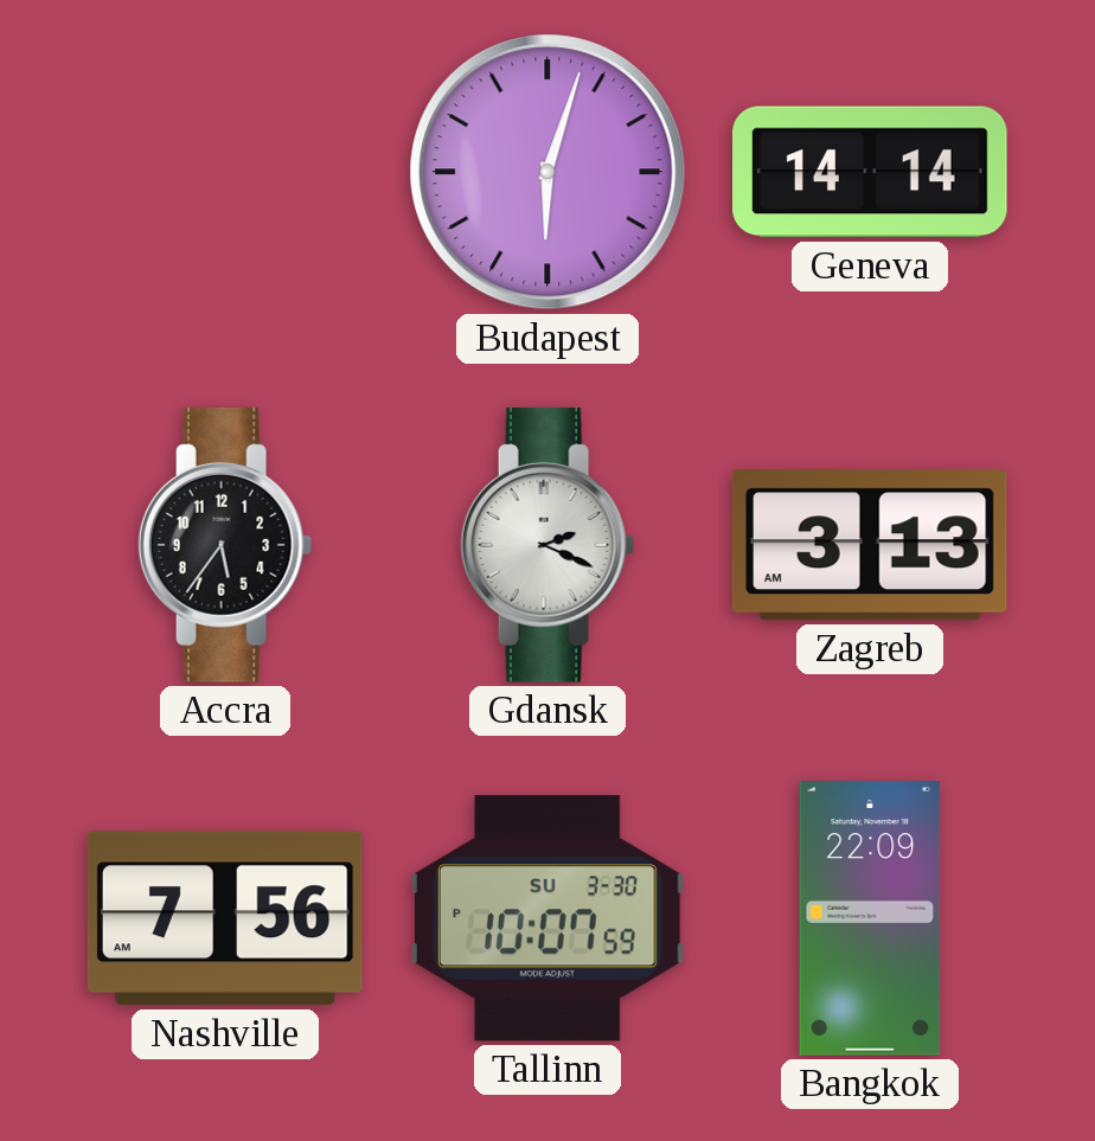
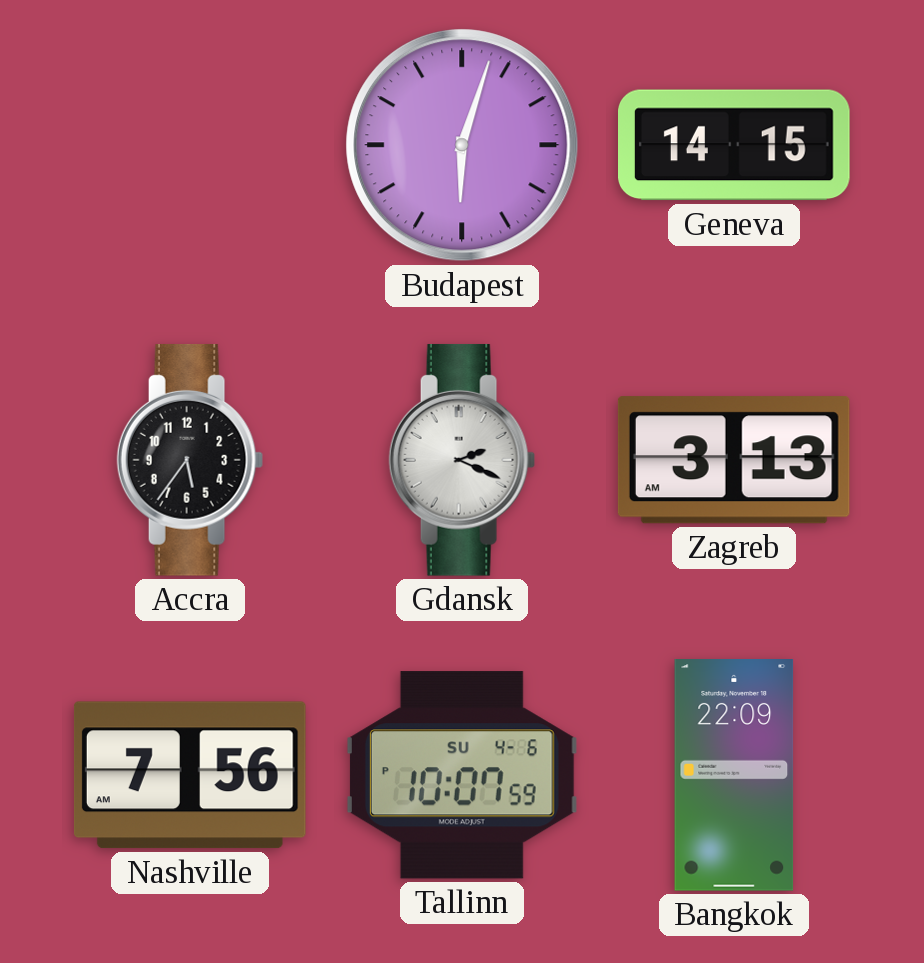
Geneva: 14:14 -> 14:15 (735, 145)
Tallinn date: SU 3-30 -> SU 4-6 (462, 775)
